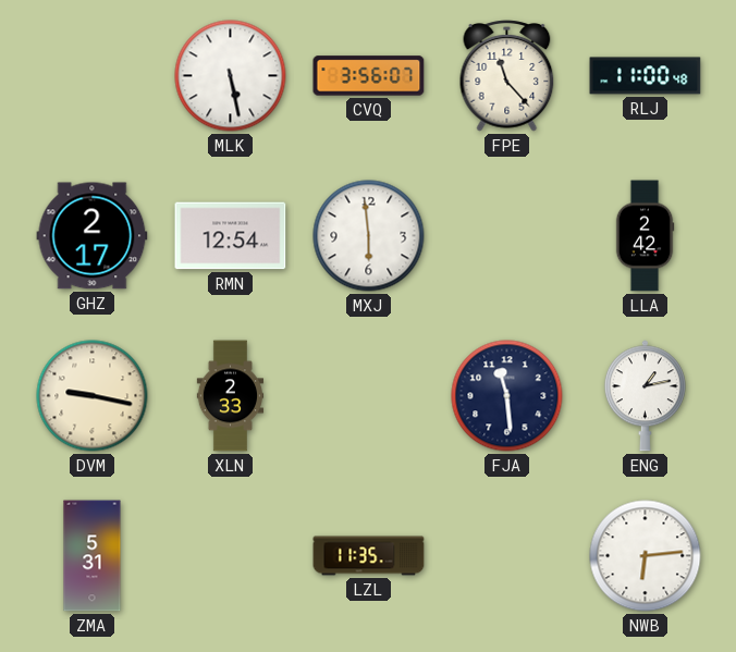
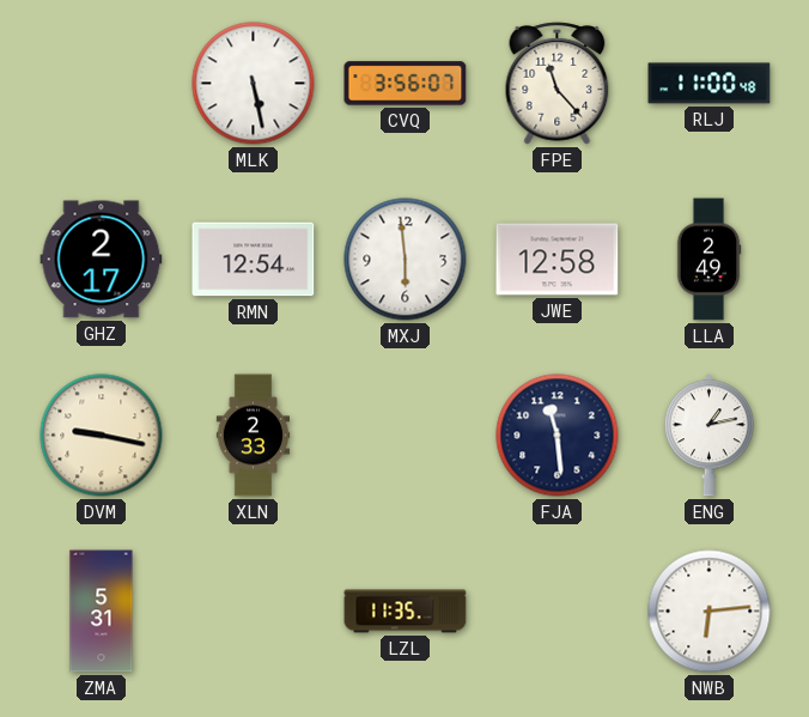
JWE: none -> 12:58 (558, 260)
LLA: 2:42 -> 2:49 (708, 260)
